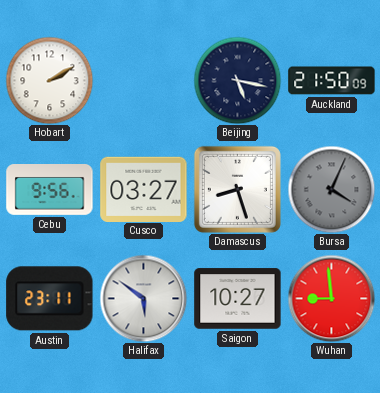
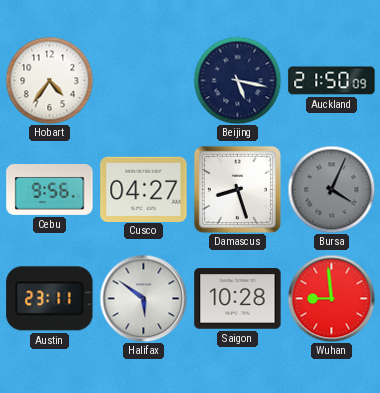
Hobart: 2:10 -> 4:36 (49, 80)
Cusco: 03:27 -> 04:27 (144, 189)
Saigon: 10:27 -> 10:28 (238, 299)
